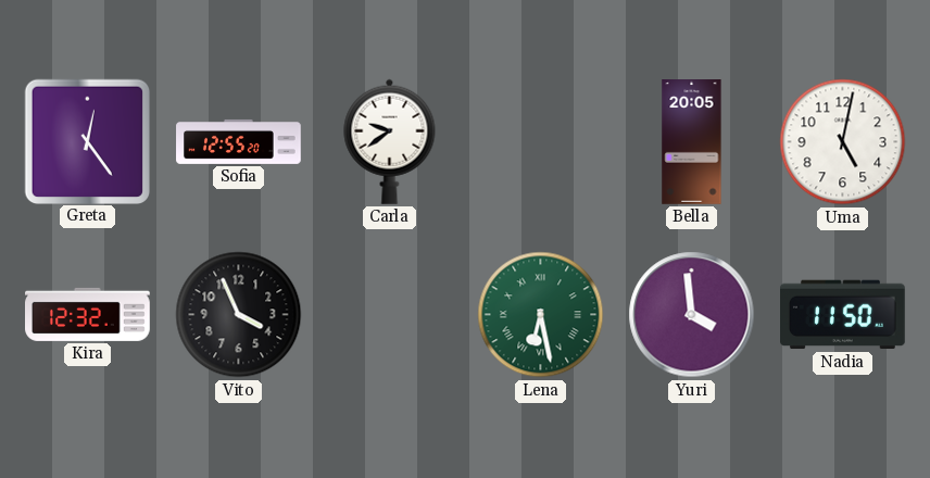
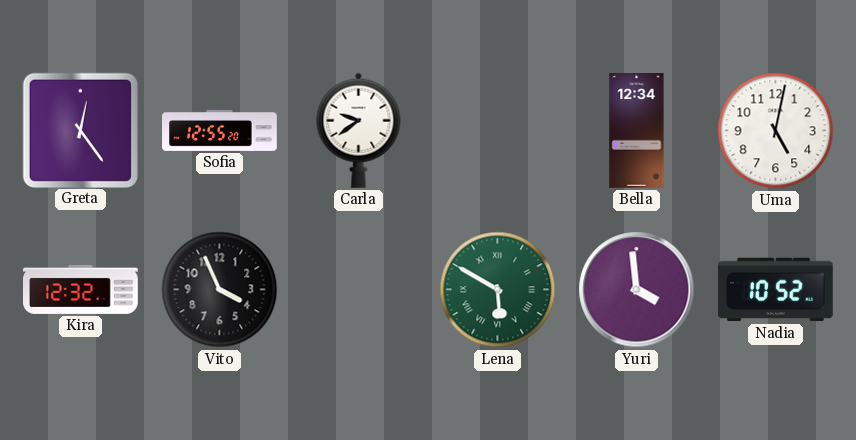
Bella: 20:05 -> 12:34 (637, 131)
Lena: 6:28 -> 5:50 (498, 290)
Nadia: 11:50 -> 10:52 (776, 290)
